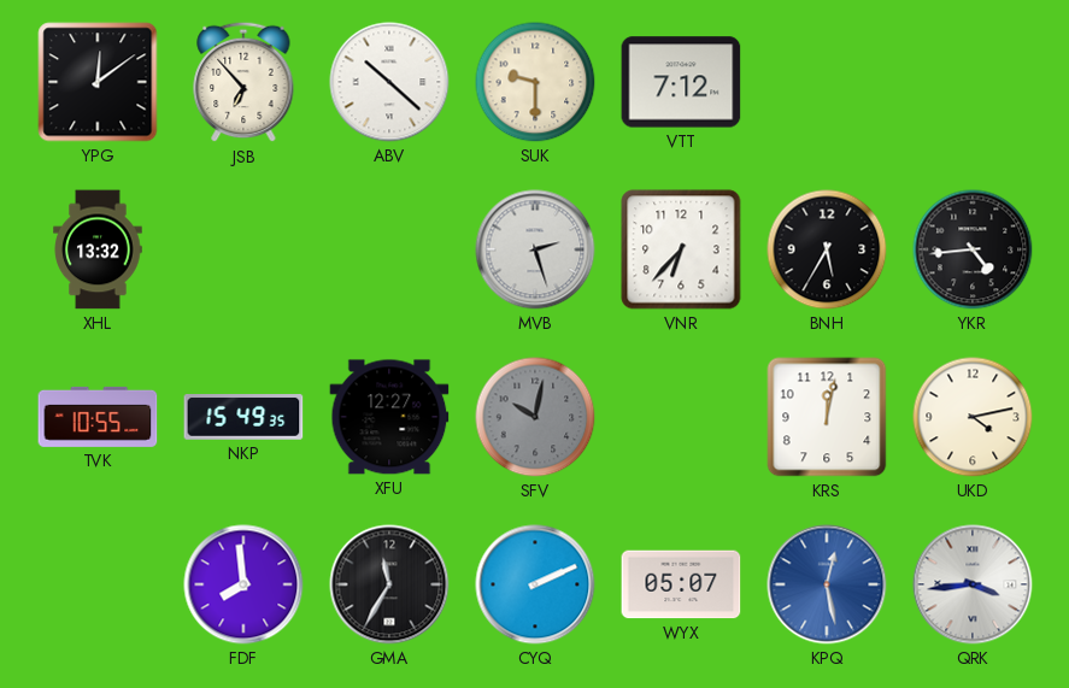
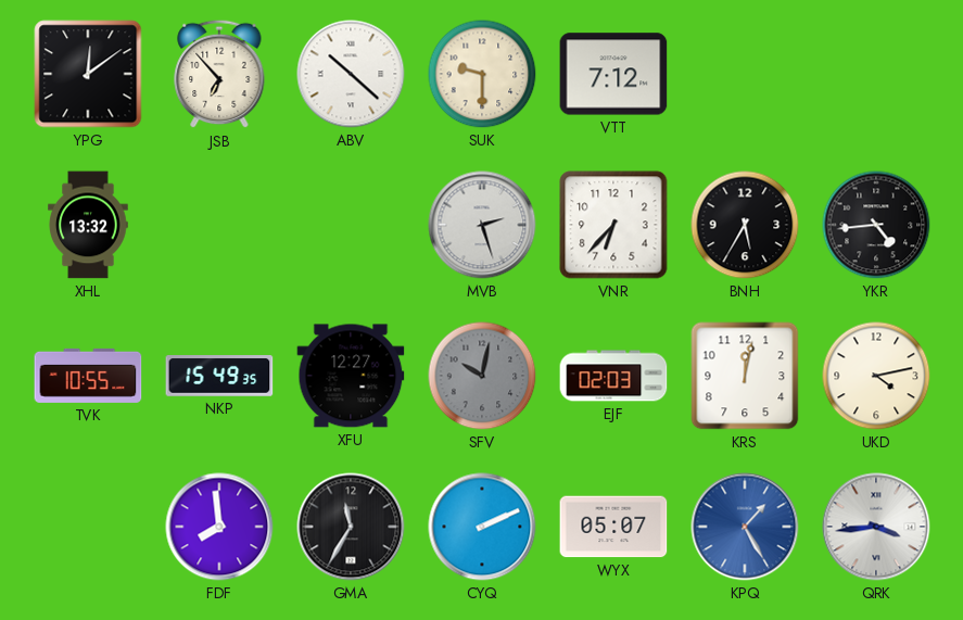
EJF: none -> 02:03 (613, 376)
KPQ: 12:28 -> 1:25 (745, 527)
